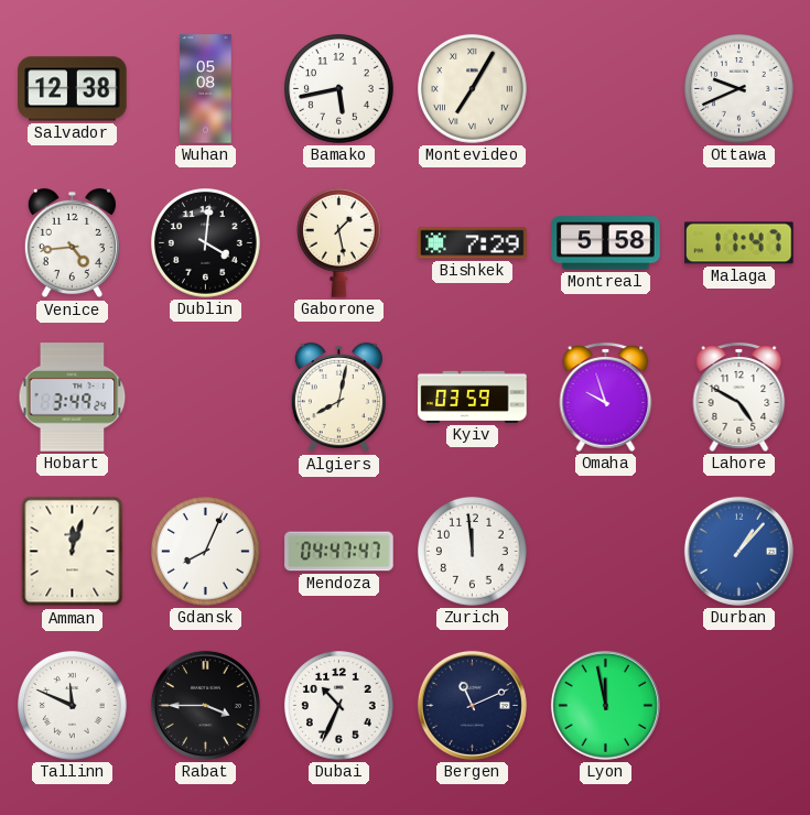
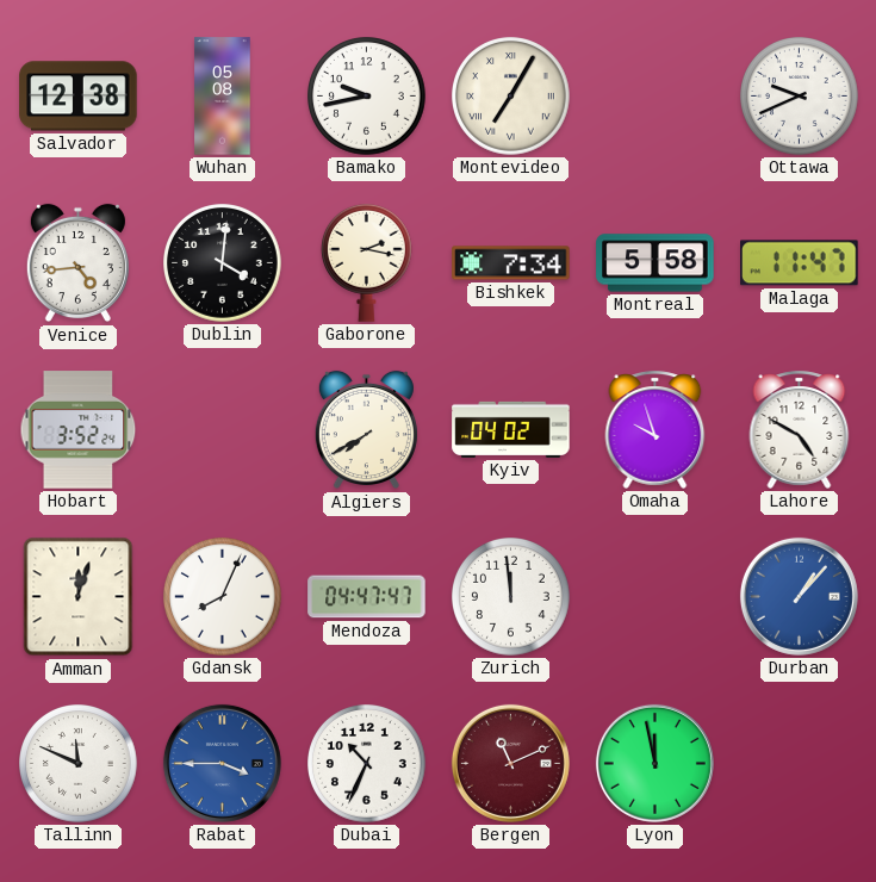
Bamako: 5:43 -> 9:43 (367, 97)
Gaborone: 1:28 -> 2:17 (367, 262)
Bishkek: 7:29 -> 7:34 (511, 263)
Hobart: 3:49 -> 3:52 (79, 430)
Algiers: 8:02 -> 7:40 (366, 430)
Kyiv: 03:59 -> 04:02 (511, 429)
Rabat dial: black -> blue (222, 763)
Bergen dial: navy -> burgundy (510, 763)
